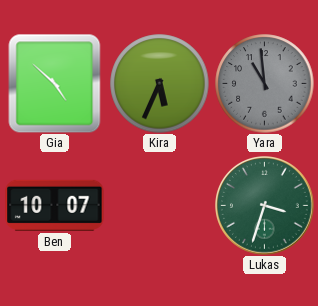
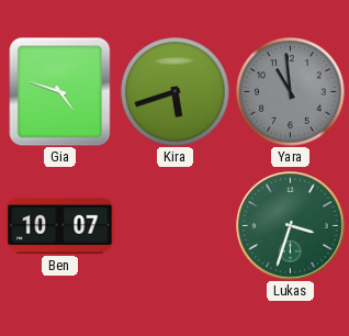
Gia: 4:52 -> 4:48 (60, 91)
Kira: 5:34 -> 5:42 (176, 92)
